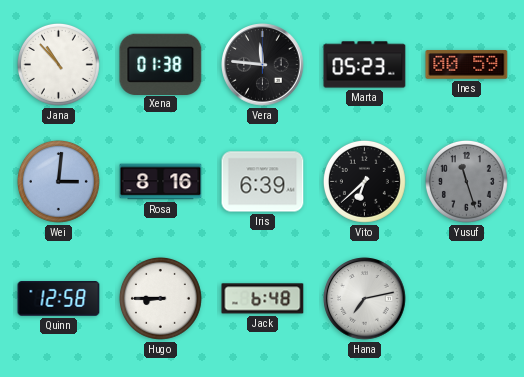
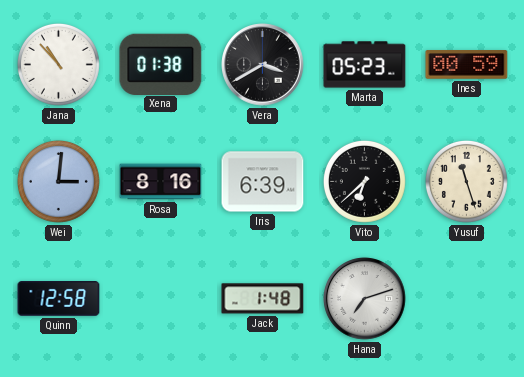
Vera: 11:46 -> 3:40 (263, 65)
Yusuf dial: grey -> cream (466, 181)
Hugo: 8:45 -> none (160, 298)
Jack: 6:48 -> 1:48 (263, 299)
Hana: 7:13 -> 7:12 (365, 299)
